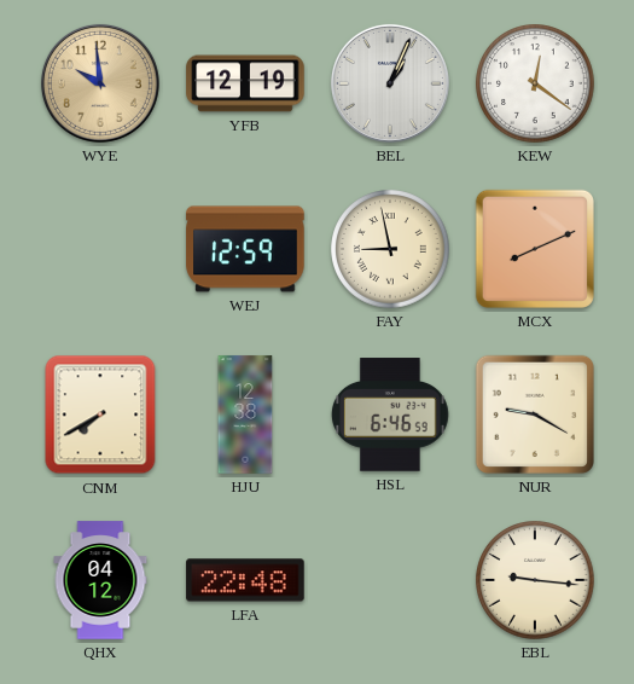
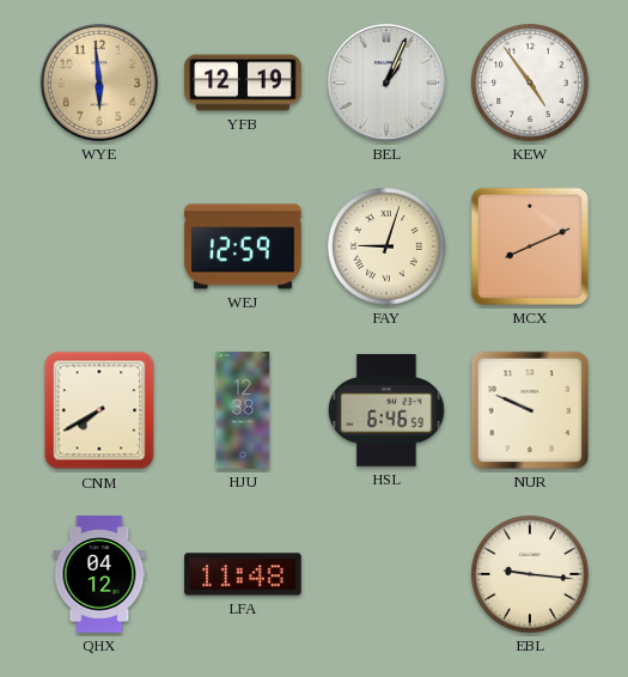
WYE: 9:59 -> 5:59 (99, 83)
KEW: 12:21 -> 4:54 (530, 83)
FAY: 8:58 -> 9:03 (386, 246)
NUR: 9:20 -> 9:49 (530, 410)
LFA: 22:48 -> 11:48 (243, 574)
